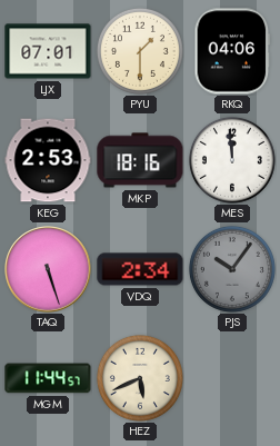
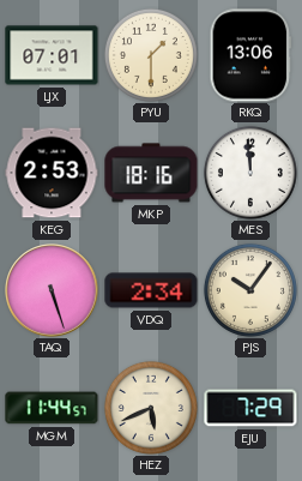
RKQ: 04:06 -> 13:06 (250, 55)
PJS dial: grey -> cream (250, 290)
EJU: none -> 7:29 (250, 408)
